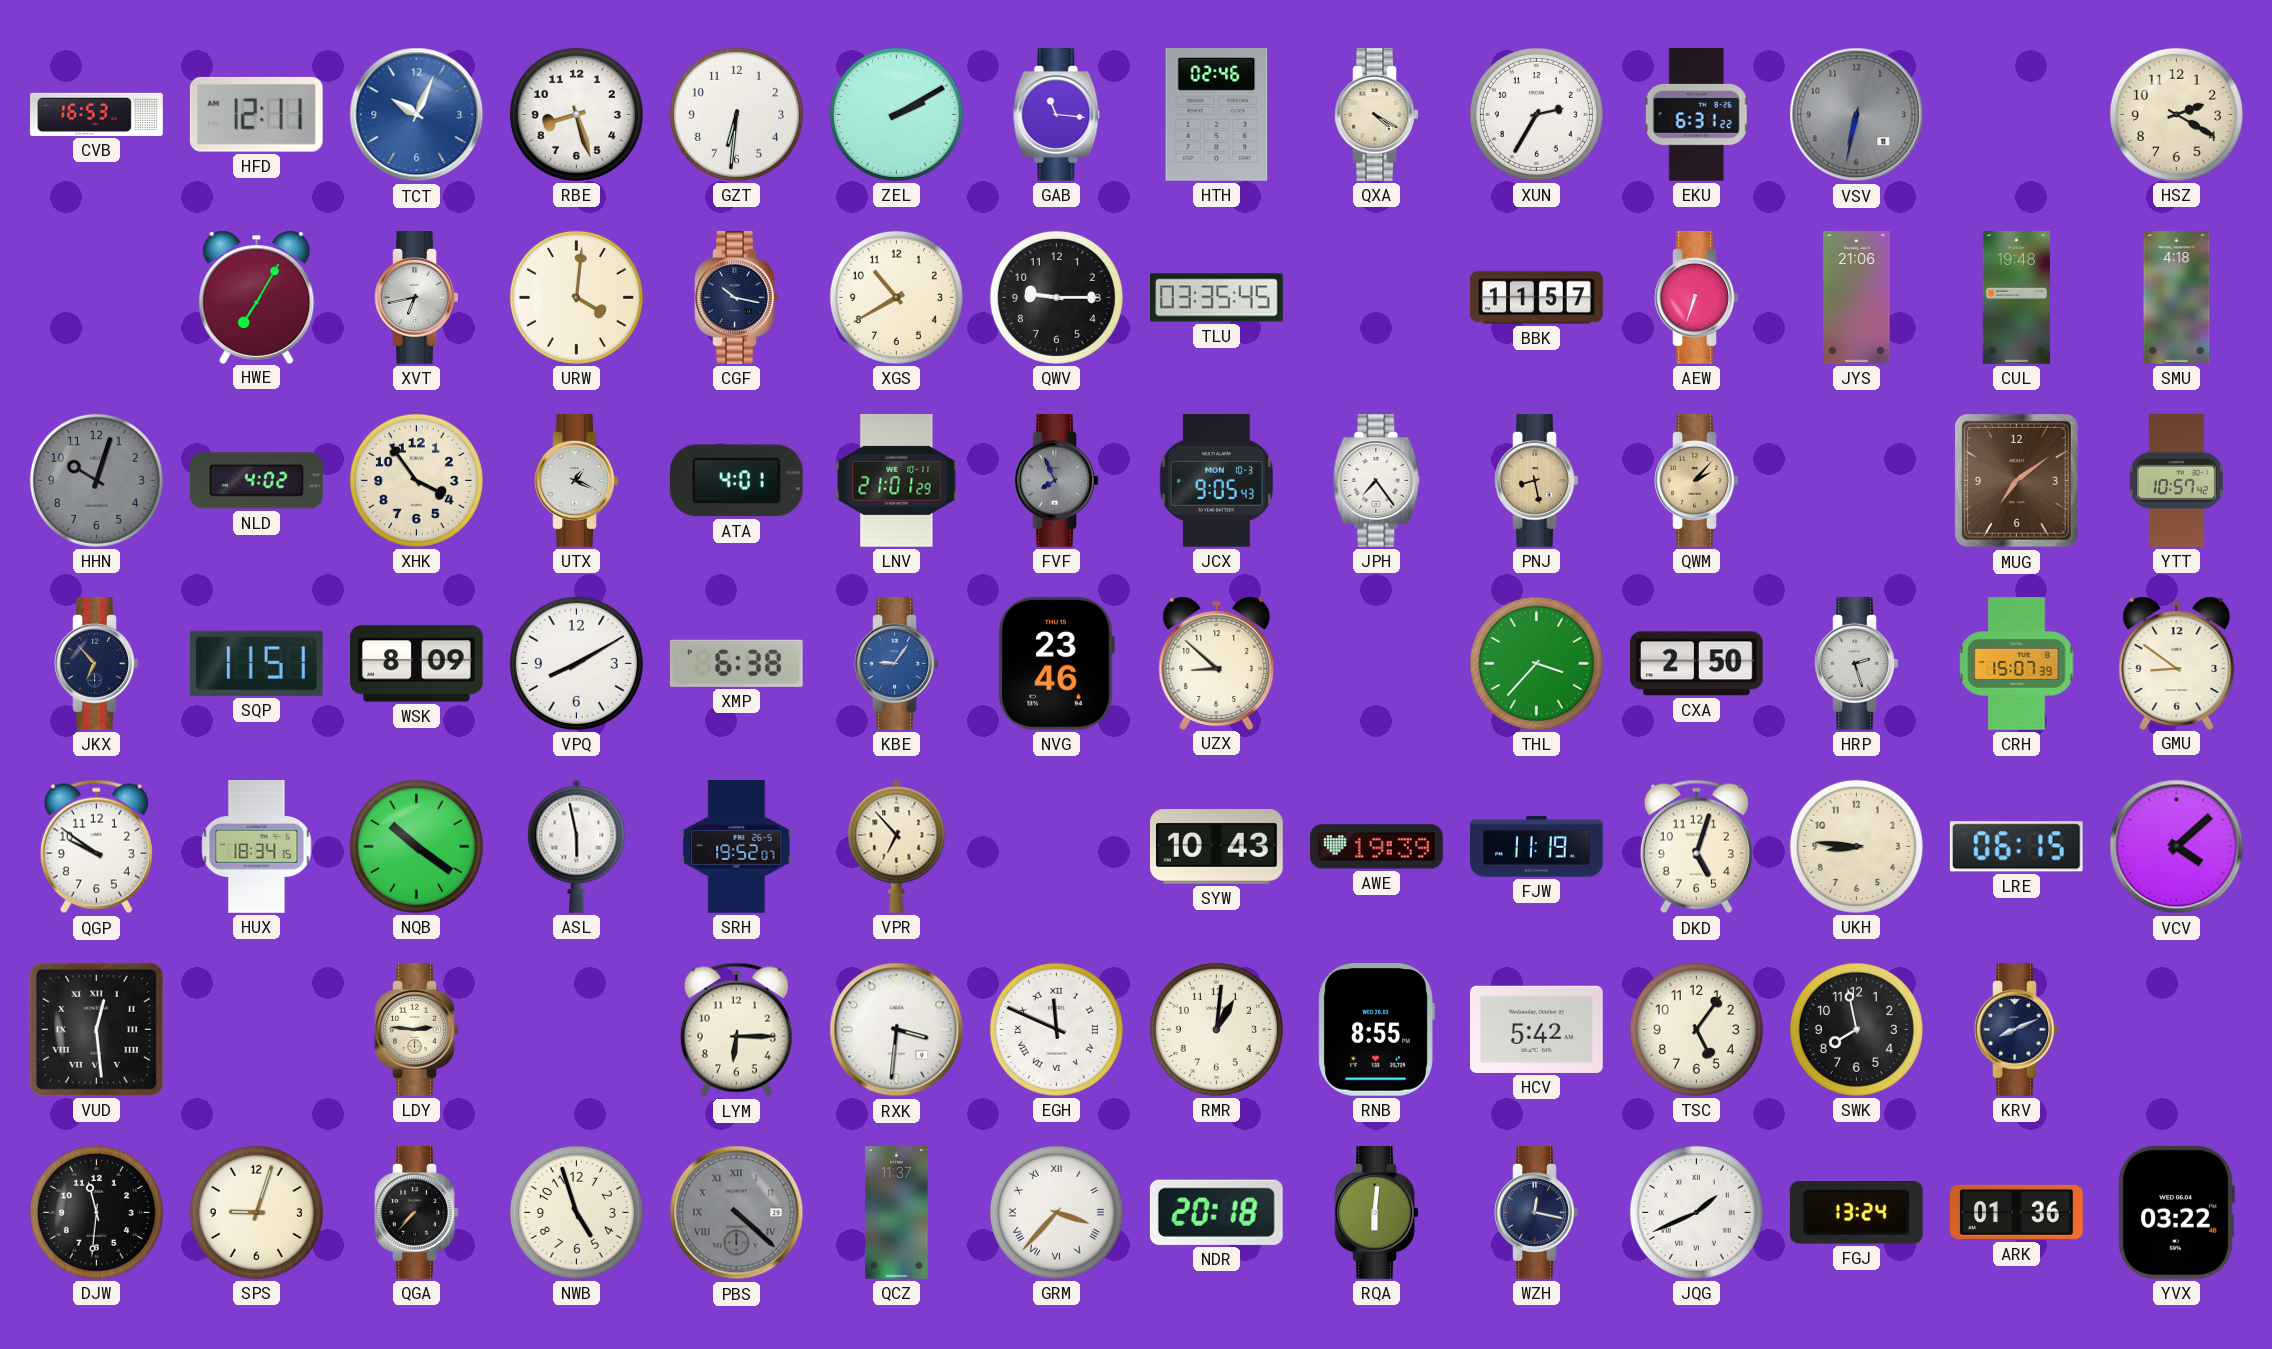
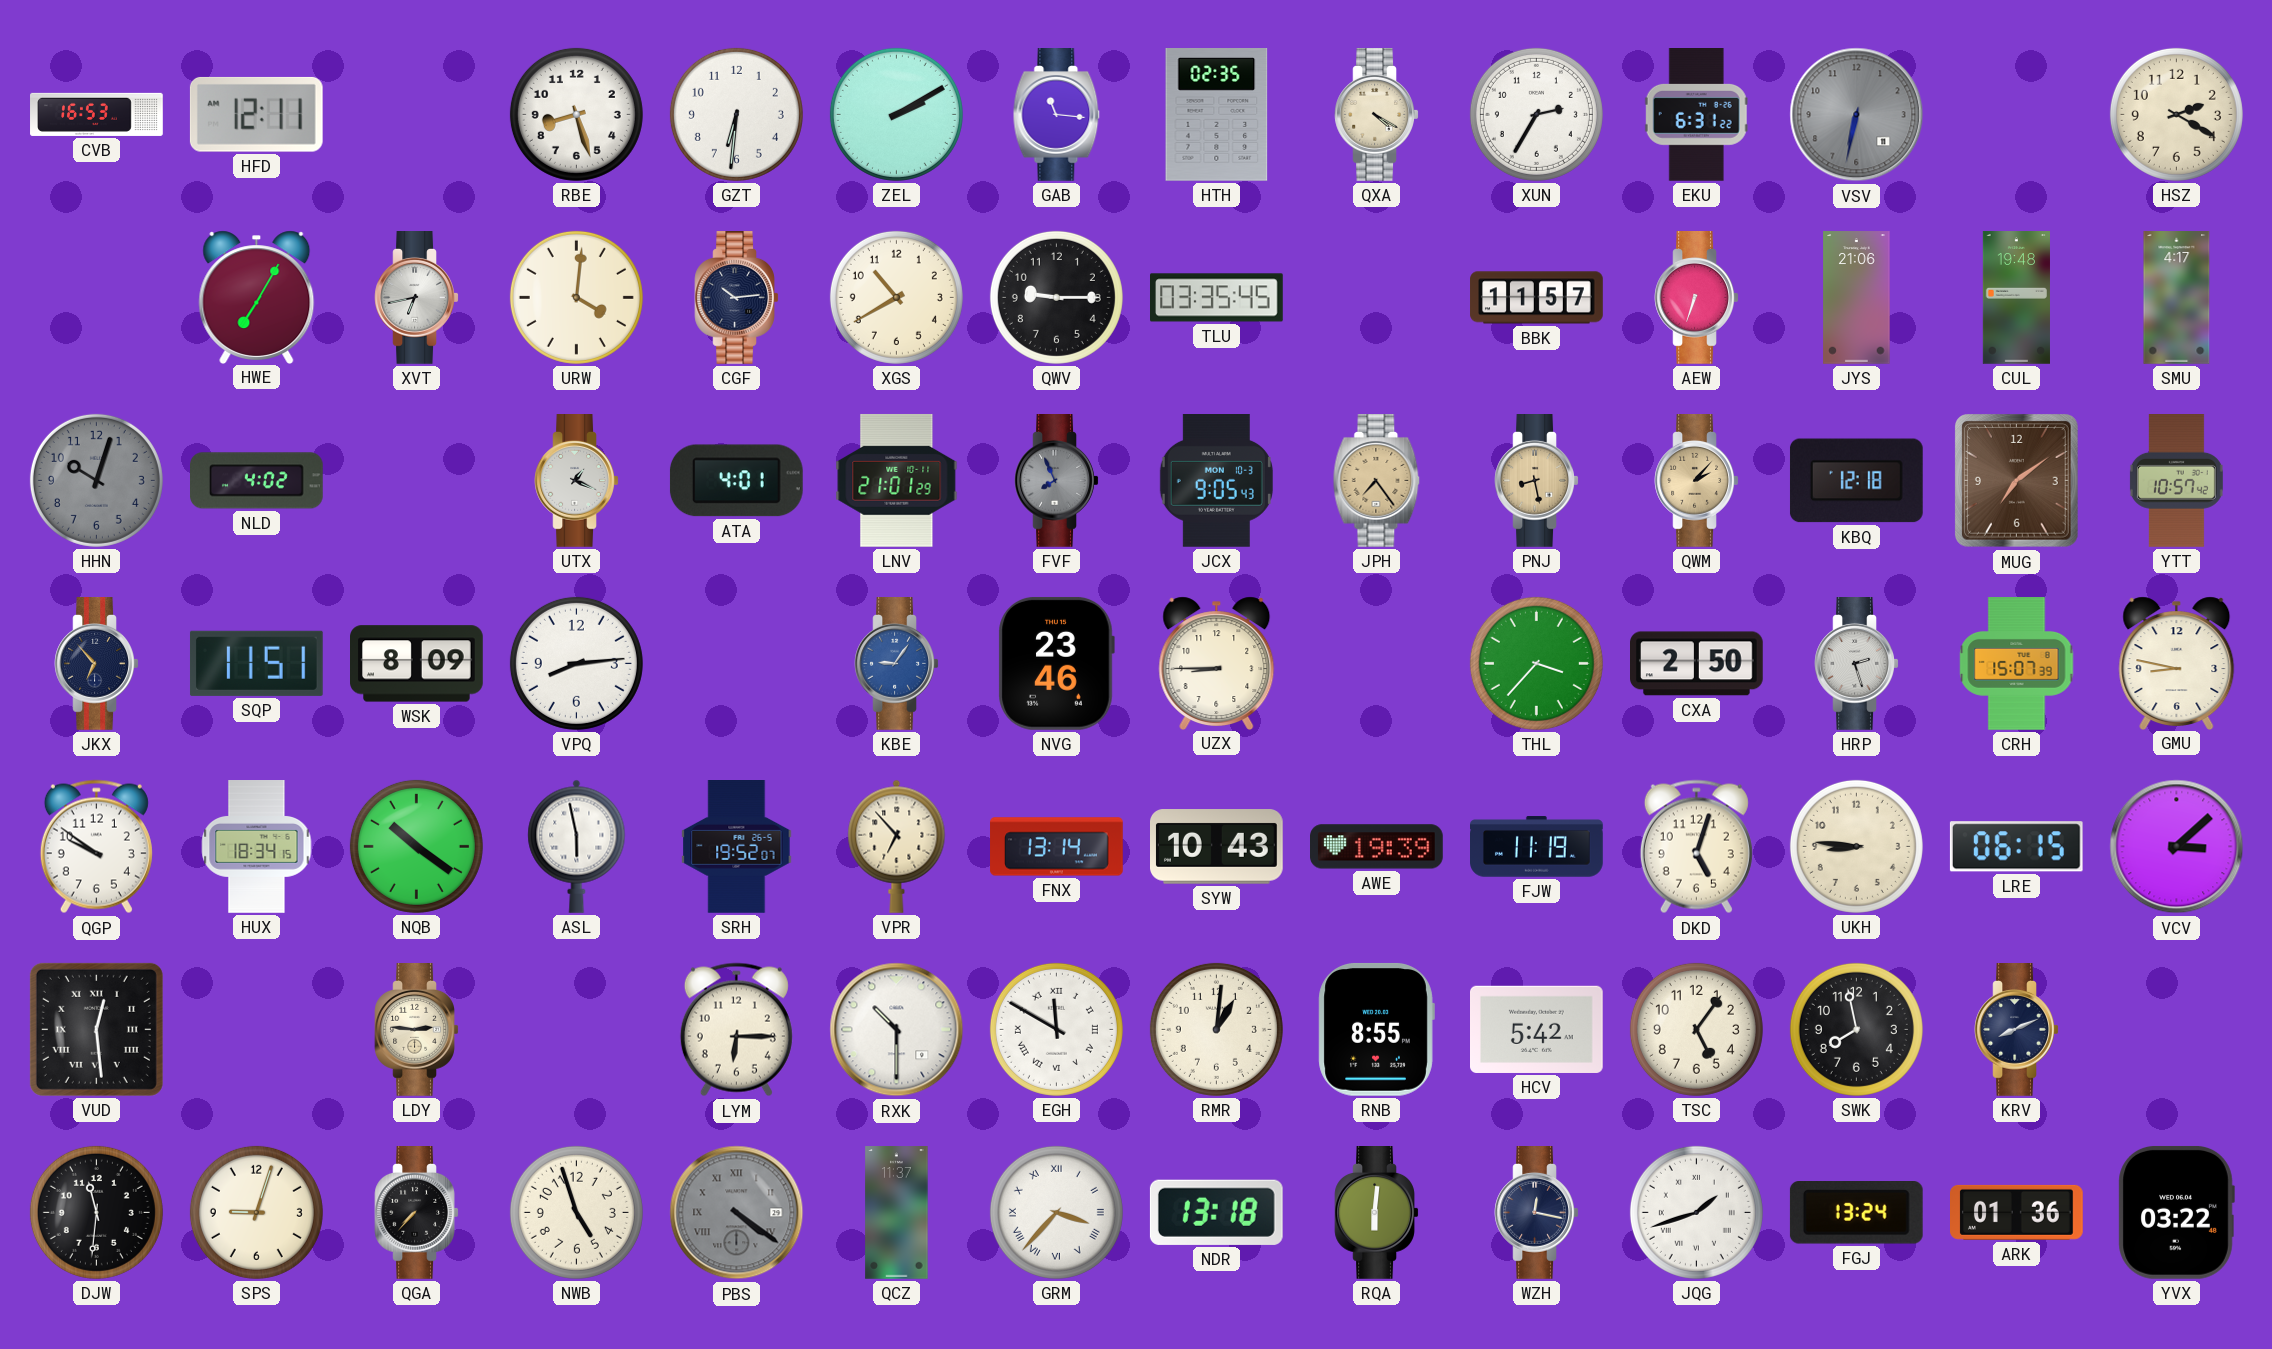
TCT: 10:04 -> none (417, 115)
HTH: 02:46 -> 02:35 (1217, 115)
CGF: 10:17 -> 10:14 (737, 298)
SMU: 4:18 -> 4:17 (2177, 298)
XHK: 3:54 -> none (416, 480)
JPH dial: white -> champagne (1377, 481)
KBQ: none -> 12:18 (1856, 481)
VPQ: 8:10 -> 8:14 (576, 663)
XMP: 6:38 -> none (736, 663)
UZX: 8:52 -> 8:45 (1217, 663)
GMU: 8:51 -> 8:47 (2177, 663)
FNX: none -> 13:14 (1057, 847)
VCV: 4:08 -> 3:08 (2177, 847)
RXK: 3:31 -> 10:30 (897, 1030)
EGH: 11:49 -> 11:50 (1056, 1029)
PBS: 4:22 -> 4:21 (737, 1213)
NDR: 20:18 -> 13:18 (1216, 1212)
JQG: 1:41 -> 1:42 (1696, 1212)
